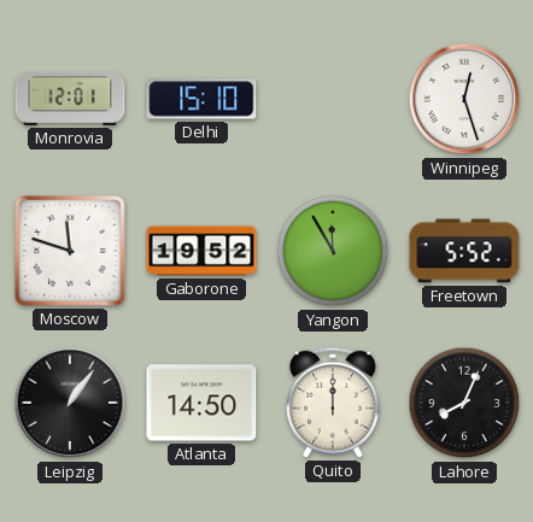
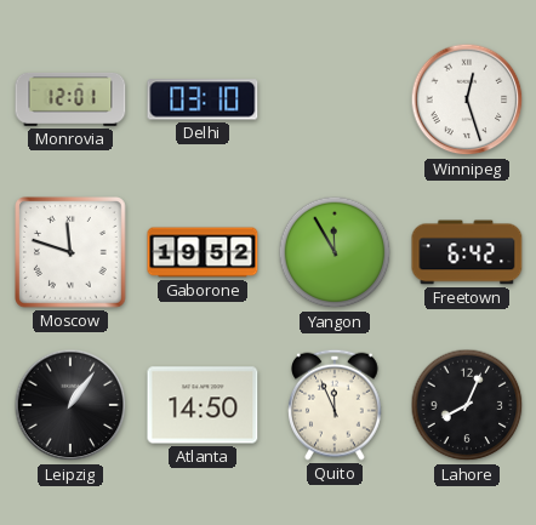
Delhi: 15:10 -> 03:10 (203, 99)
Freetown: 5:52 -> 6:42 (467, 252)
Quito: 12:00 -> 11:56 (336, 405)
